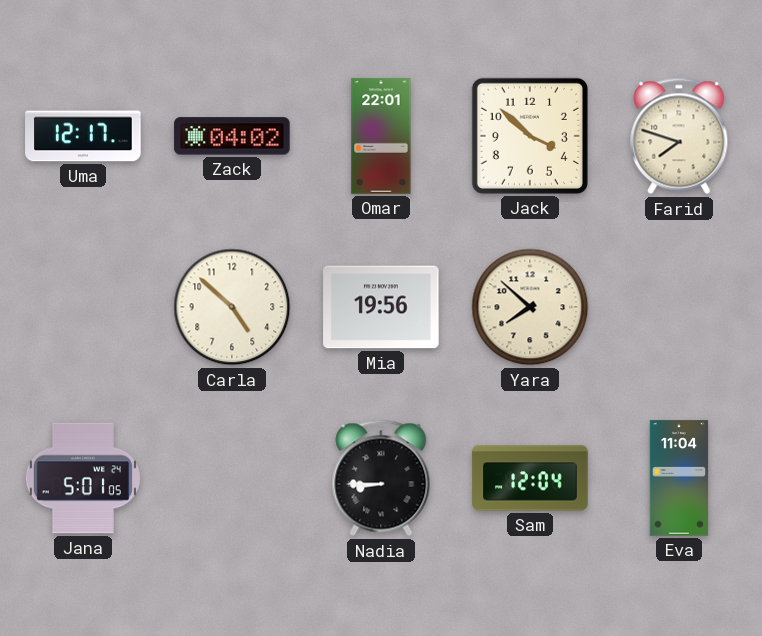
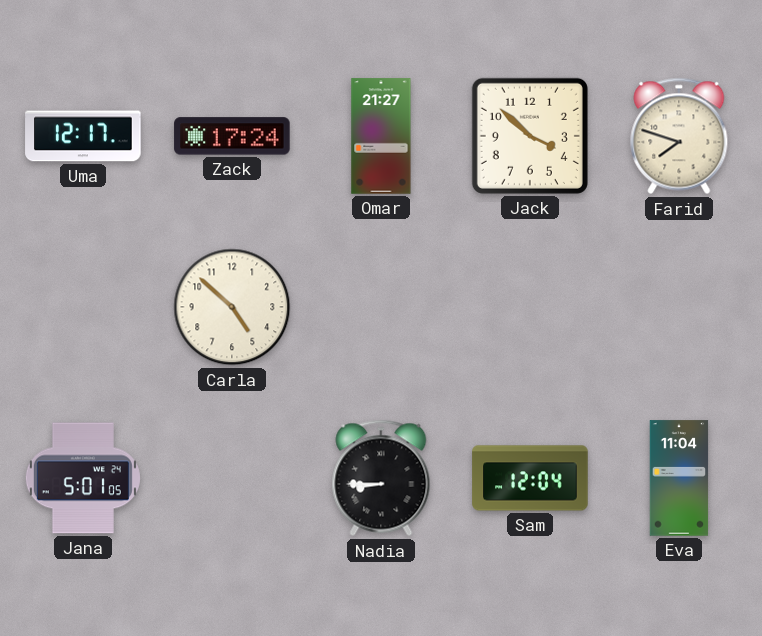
Zack: 04:02 -> 17:24 (232, 136)
Omar: 22:01 -> 21:27 (381, 136)
Mia: 19:56 -> none (381, 307)
Yara: 7:52 -> none (530, 307)
